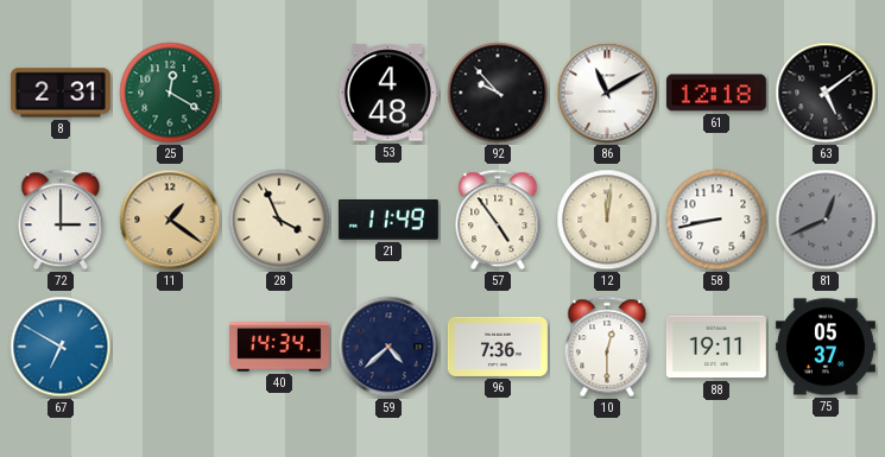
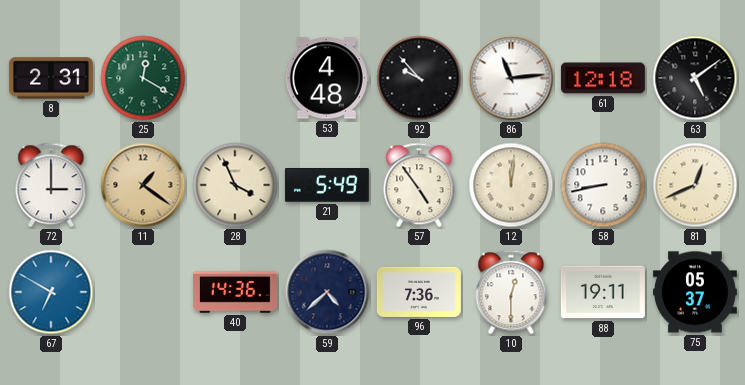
86: 11:10 -> 11:14 (511, 78)
21: 11:49 -> 5:49 (327, 186)
81 dial: grey -> cream (695, 185)
40: 14:34 -> 14:36 (235, 292)
